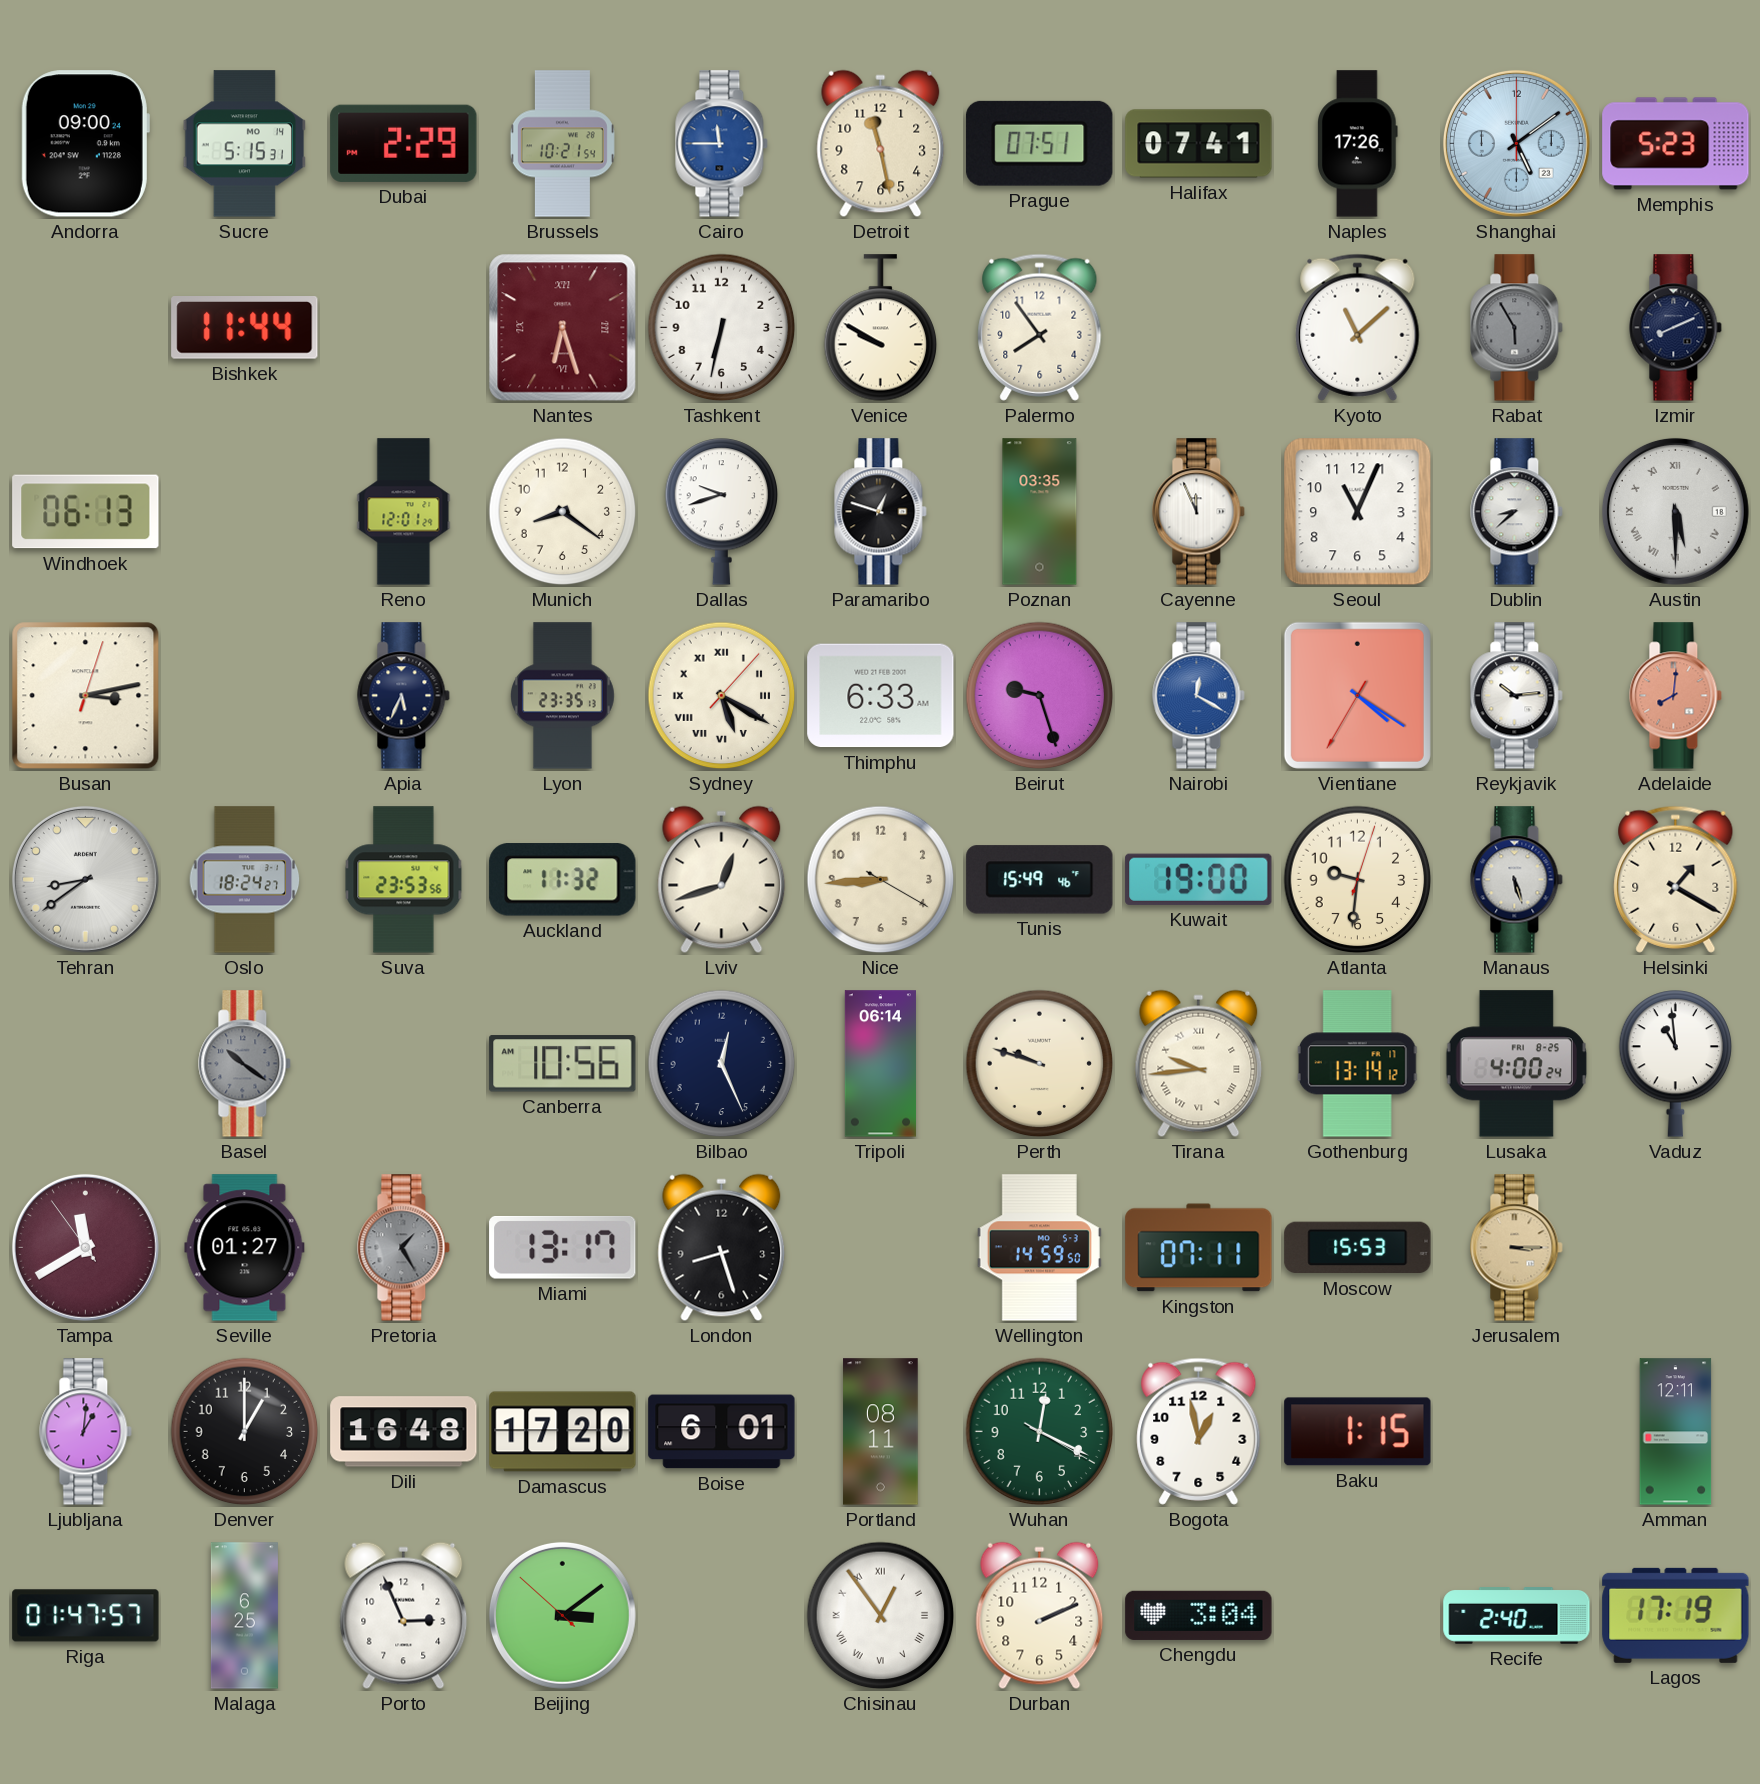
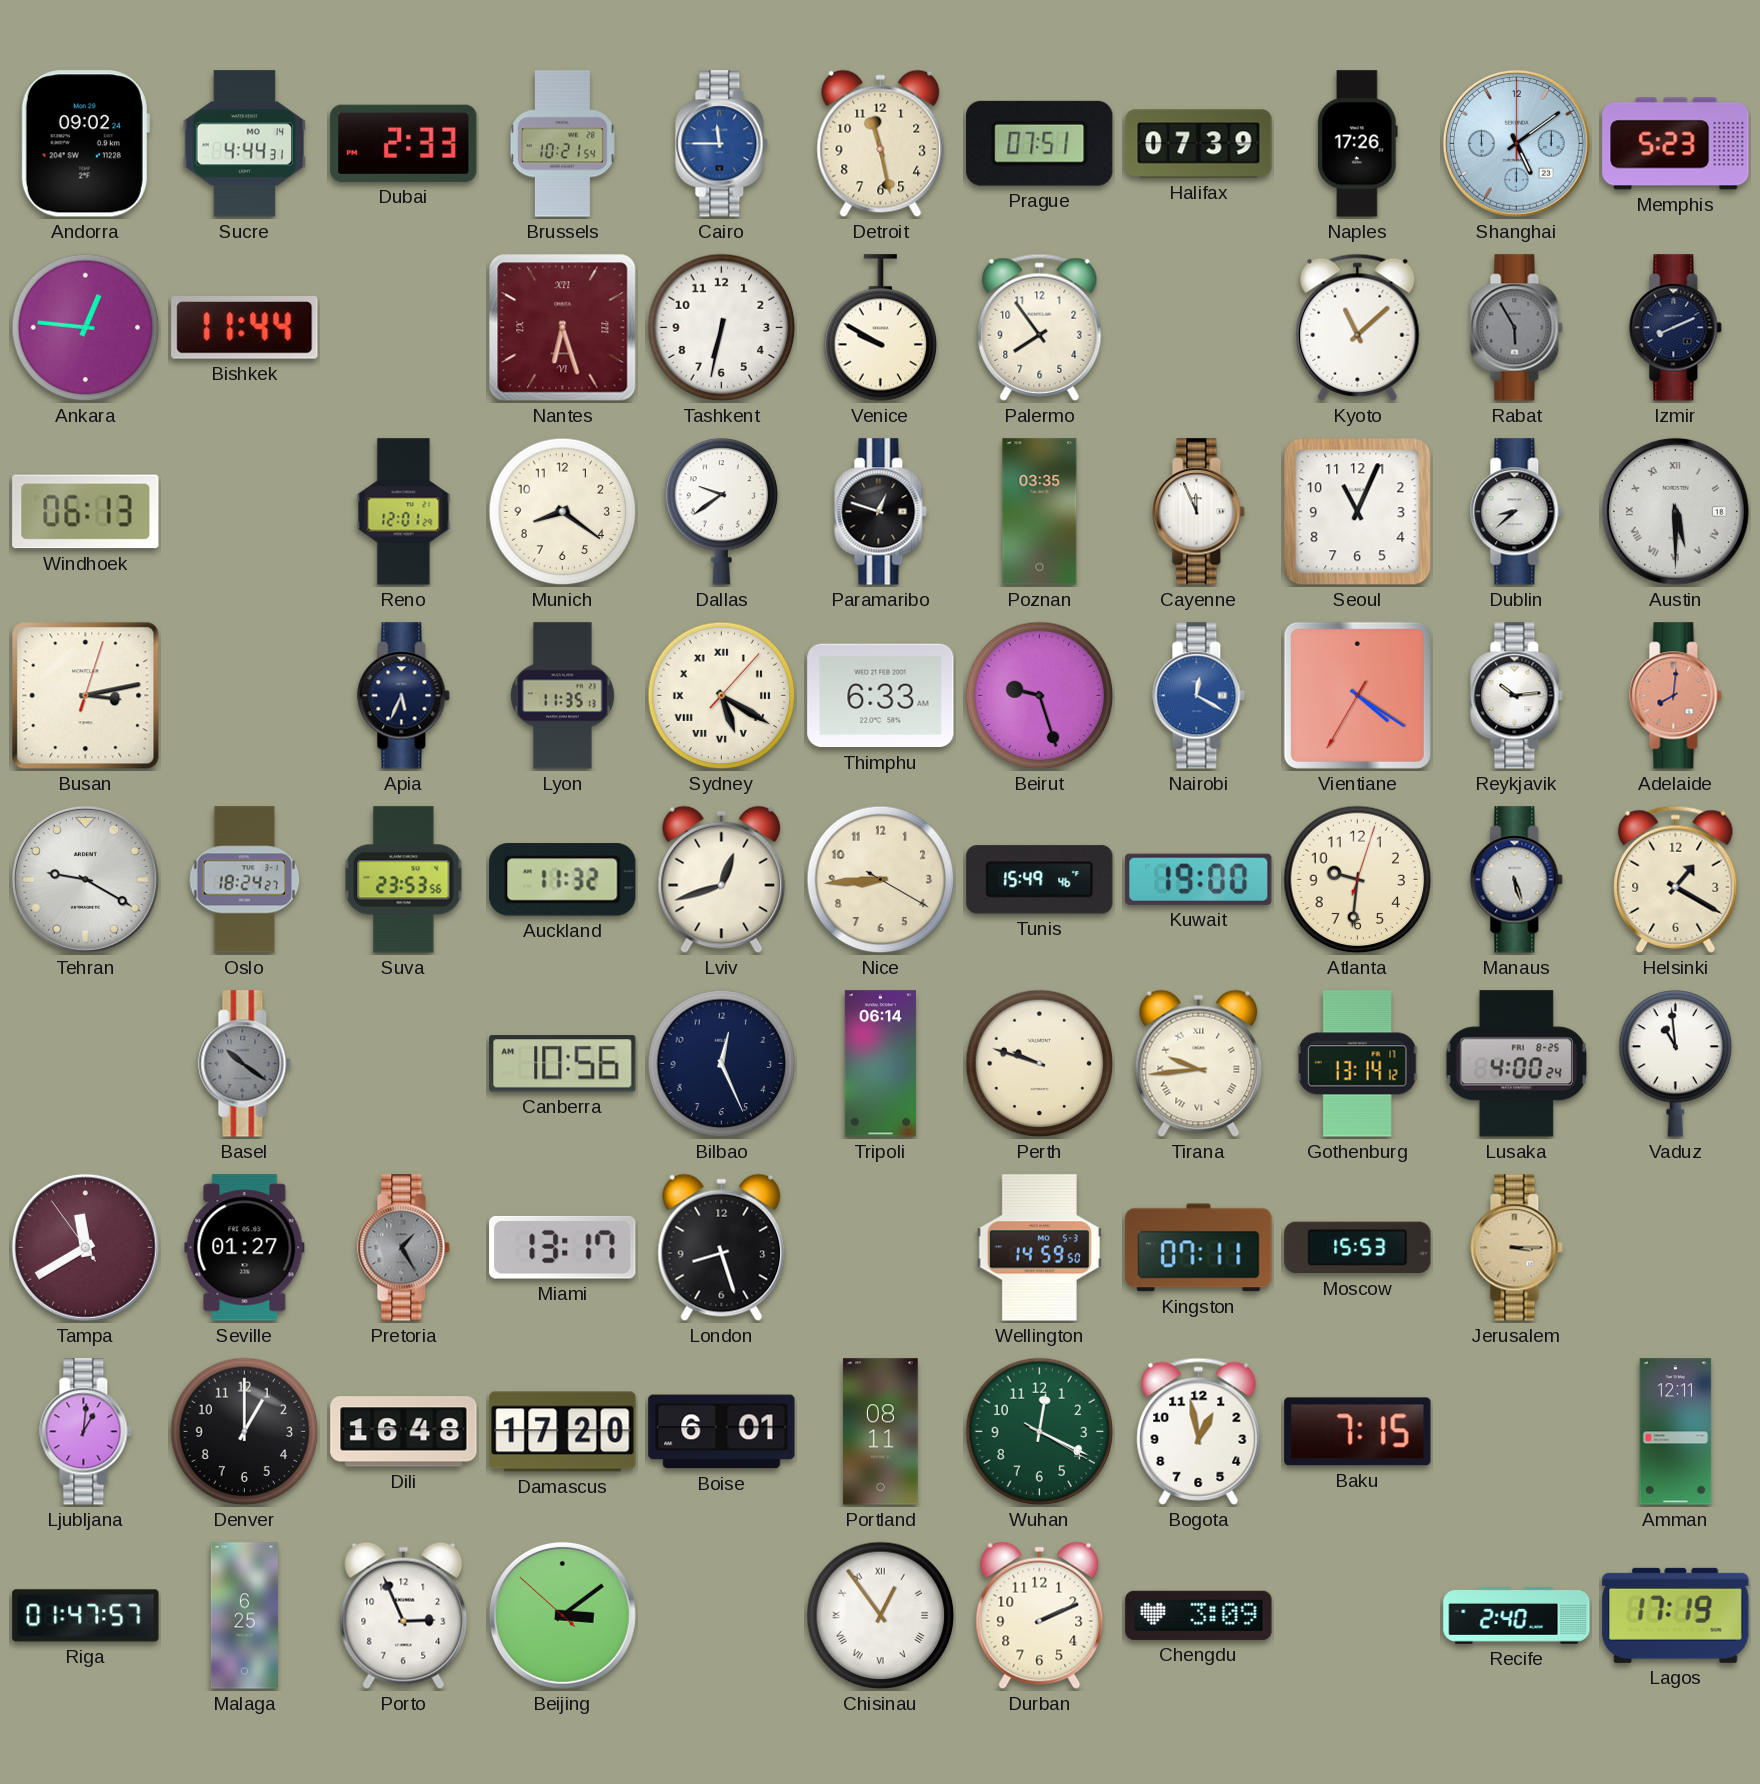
Andorra: 09:00 -> 09:02 (85, 144)
Sucre: 5:15 -> 4:44 (245, 144)
Dubai: 2:29 -> 2:33 (404, 143)
Halifax: 07:41 -> 07:39 (1199, 144)
Ankara: none -> 12:46 (86, 328)
Dallas: 9:42 -> 9:39 (722, 512)
Lyon: 23:35 -> 11:35 (563, 696)
Tehran: 8:39 -> 9:20 (85, 879)
Baku: 1:15 -> 7:15 (1358, 1432)
Chengdu: 3:04 -> 3:09 (1199, 1615)
